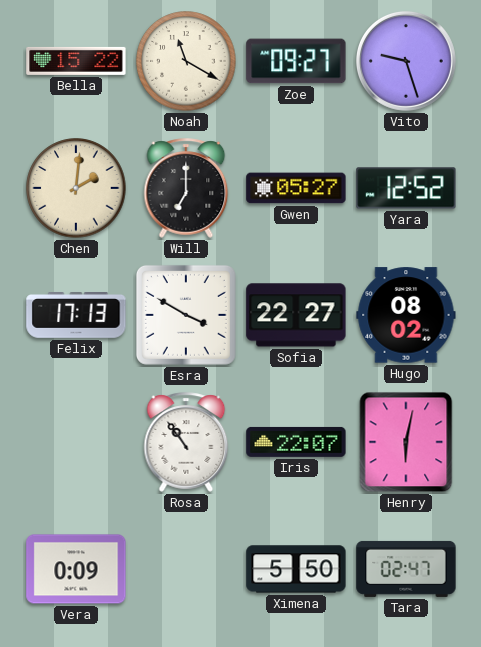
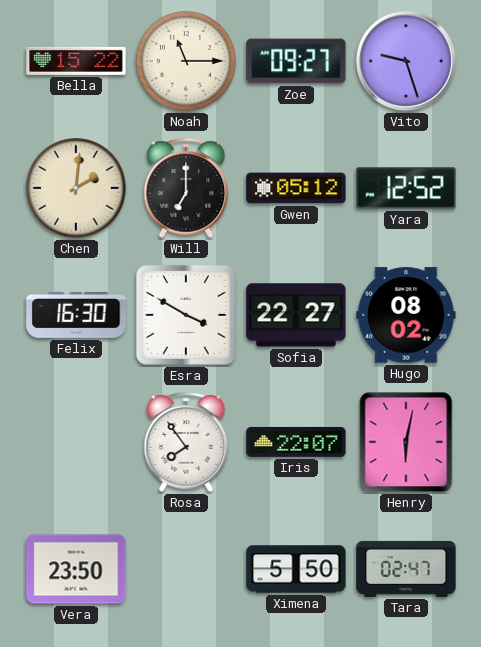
Noah: 11:20 -> 11:15 (186, 61)
Gwen: 05:27 -> 05:12 (296, 188)
Felix: 17:13 -> 16:30 (76, 316)
Rosa: 10:54 -> 7:54 (186, 442)
Vera: 0:09 -> 23:50 (76, 569)
